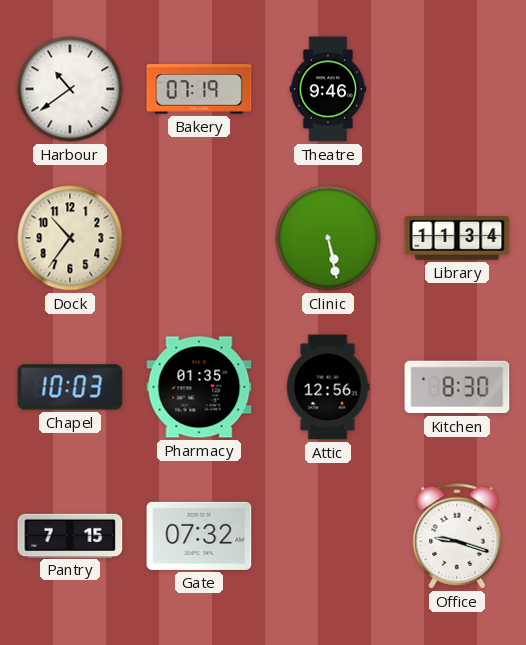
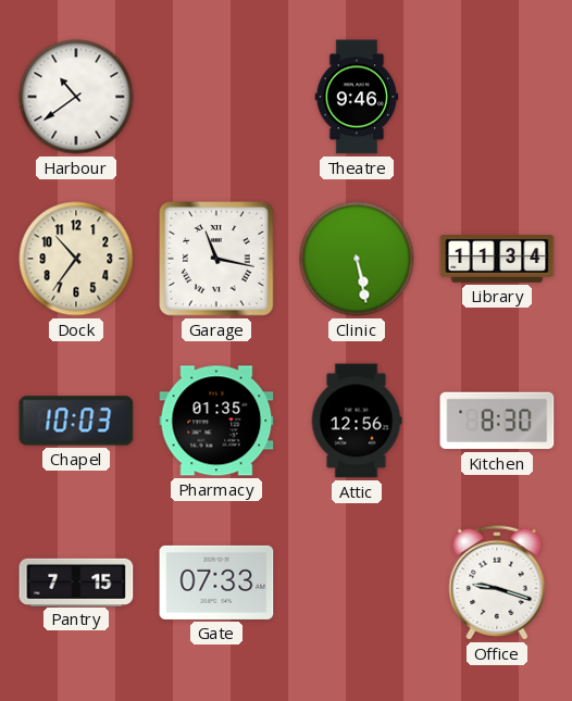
Bakery: 07:19 -> none (199, 89)
Garage: none -> 11:17 (216, 259)
Gate: 07:32 -> 07:33 (216, 583)
